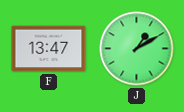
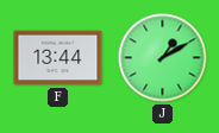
F: 13:47 -> 13:44 (58, 58)
